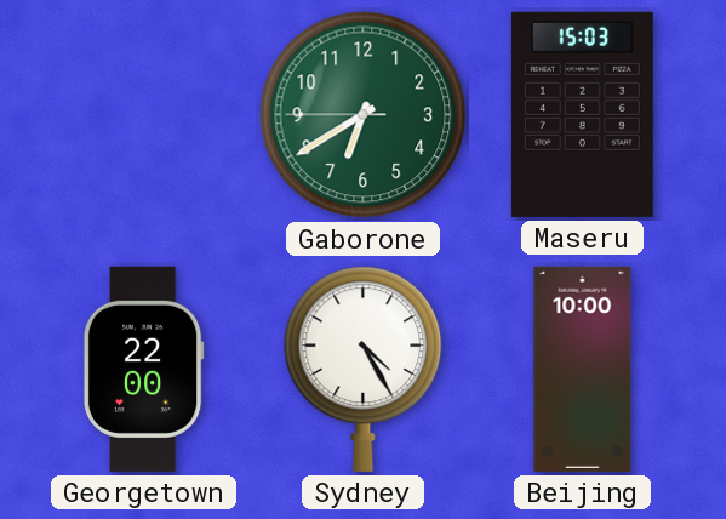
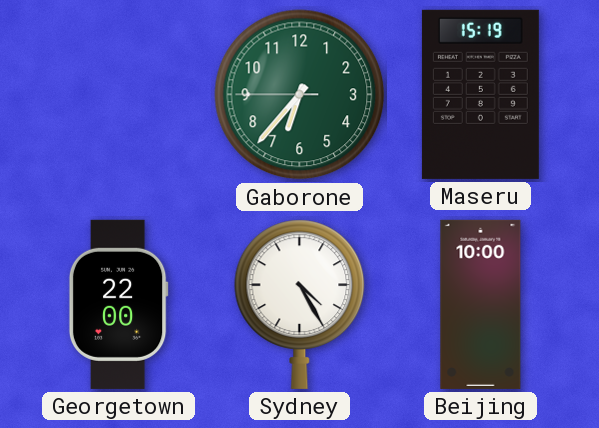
Gaborone: 6:39 -> 6:36 (300, 95)
Maseru: 15:03 -> 15:19 (480, 94)
